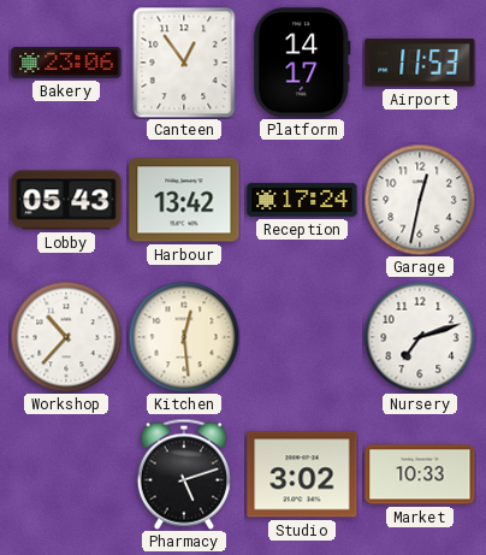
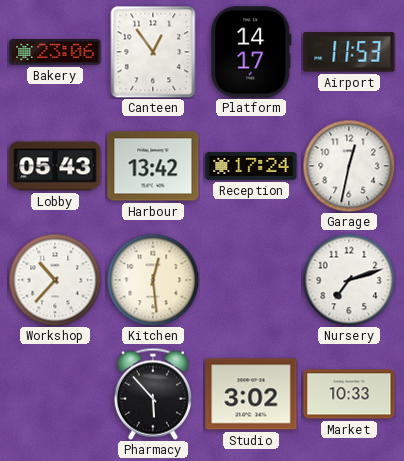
Pharmacy: 5:12 -> 5:53 (153, 394)
